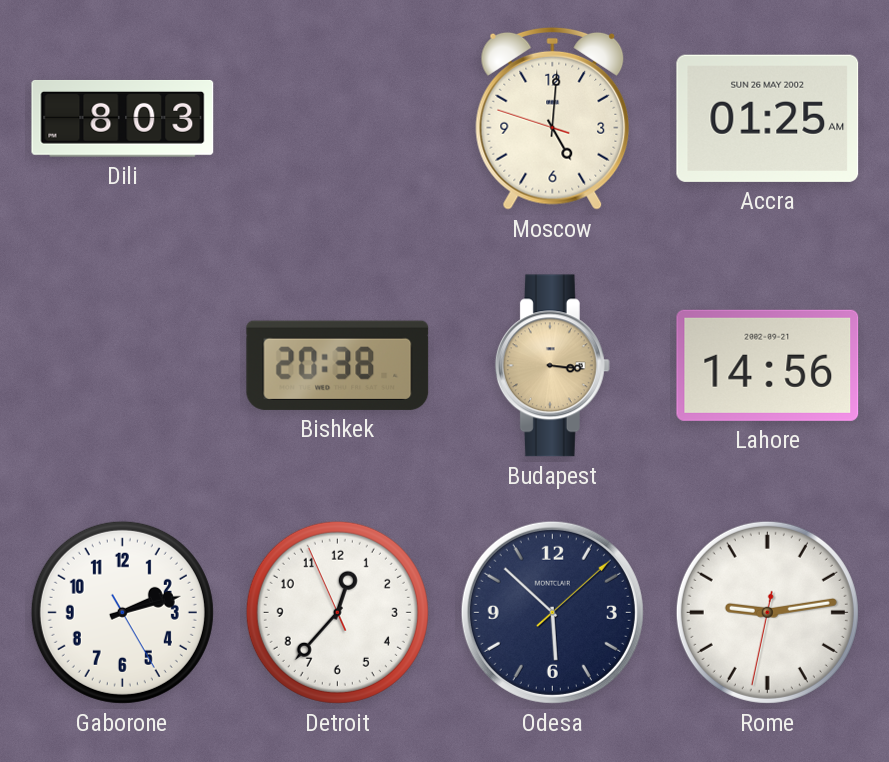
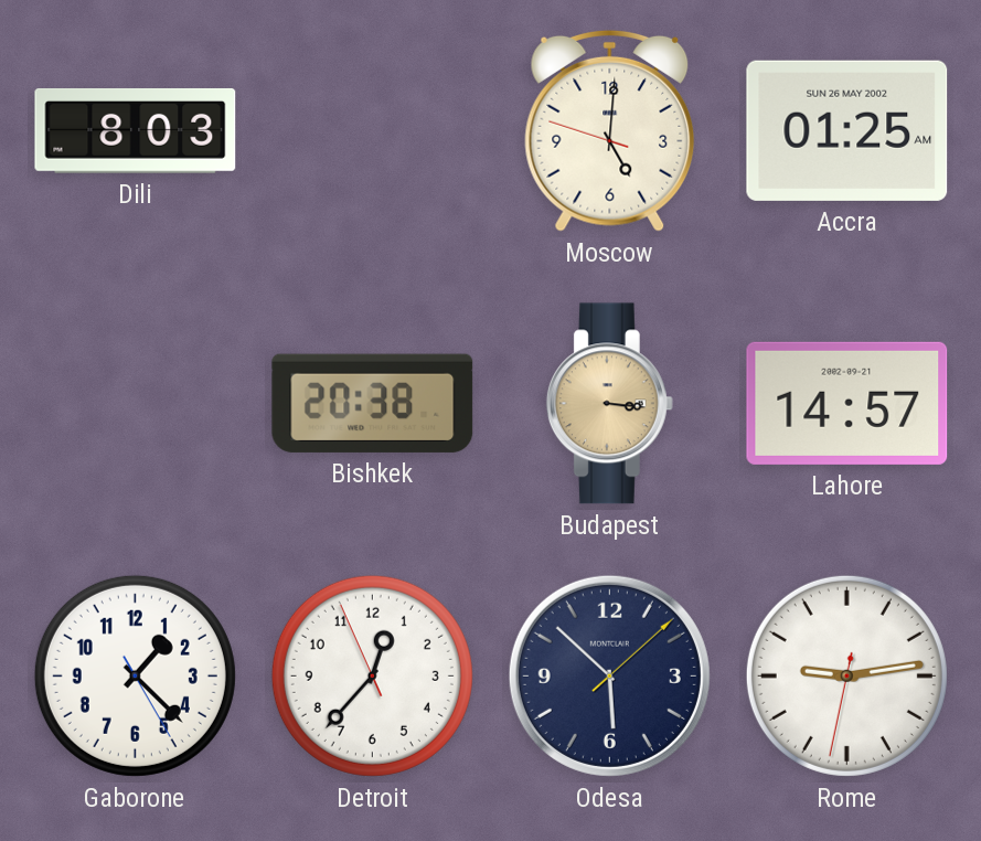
Lahore: 14:56 -> 14:57 (847, 403)
Gaborone: 2:12 -> 1:22 (135, 675)
